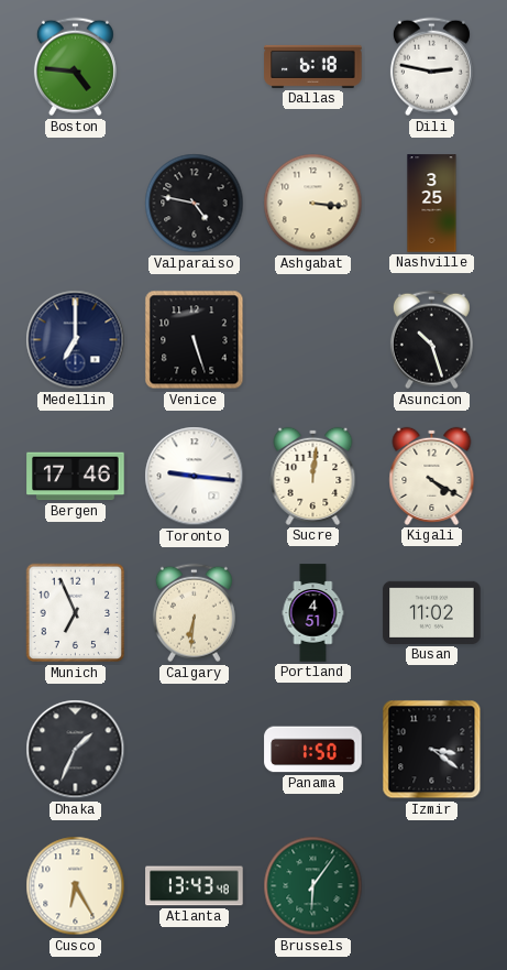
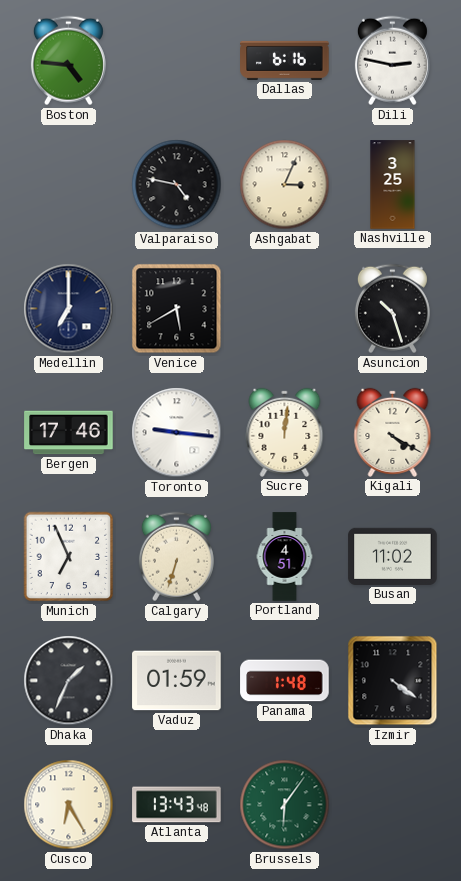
Dallas: 6:18 -> 6:16 (285, 60)
Ashgabat: 3:16 -> 3:04 (285, 185)
Venice: 5:27 -> 5:40 (177, 309)
Calgary: 6:31 -> 6:33 (176, 557)
Vaduz: none -> 01:59 (177, 681)
Panama: 1:50 -> 1:48 (285, 681)
Izmir: 3:21 -> 4:21 (393, 681)
